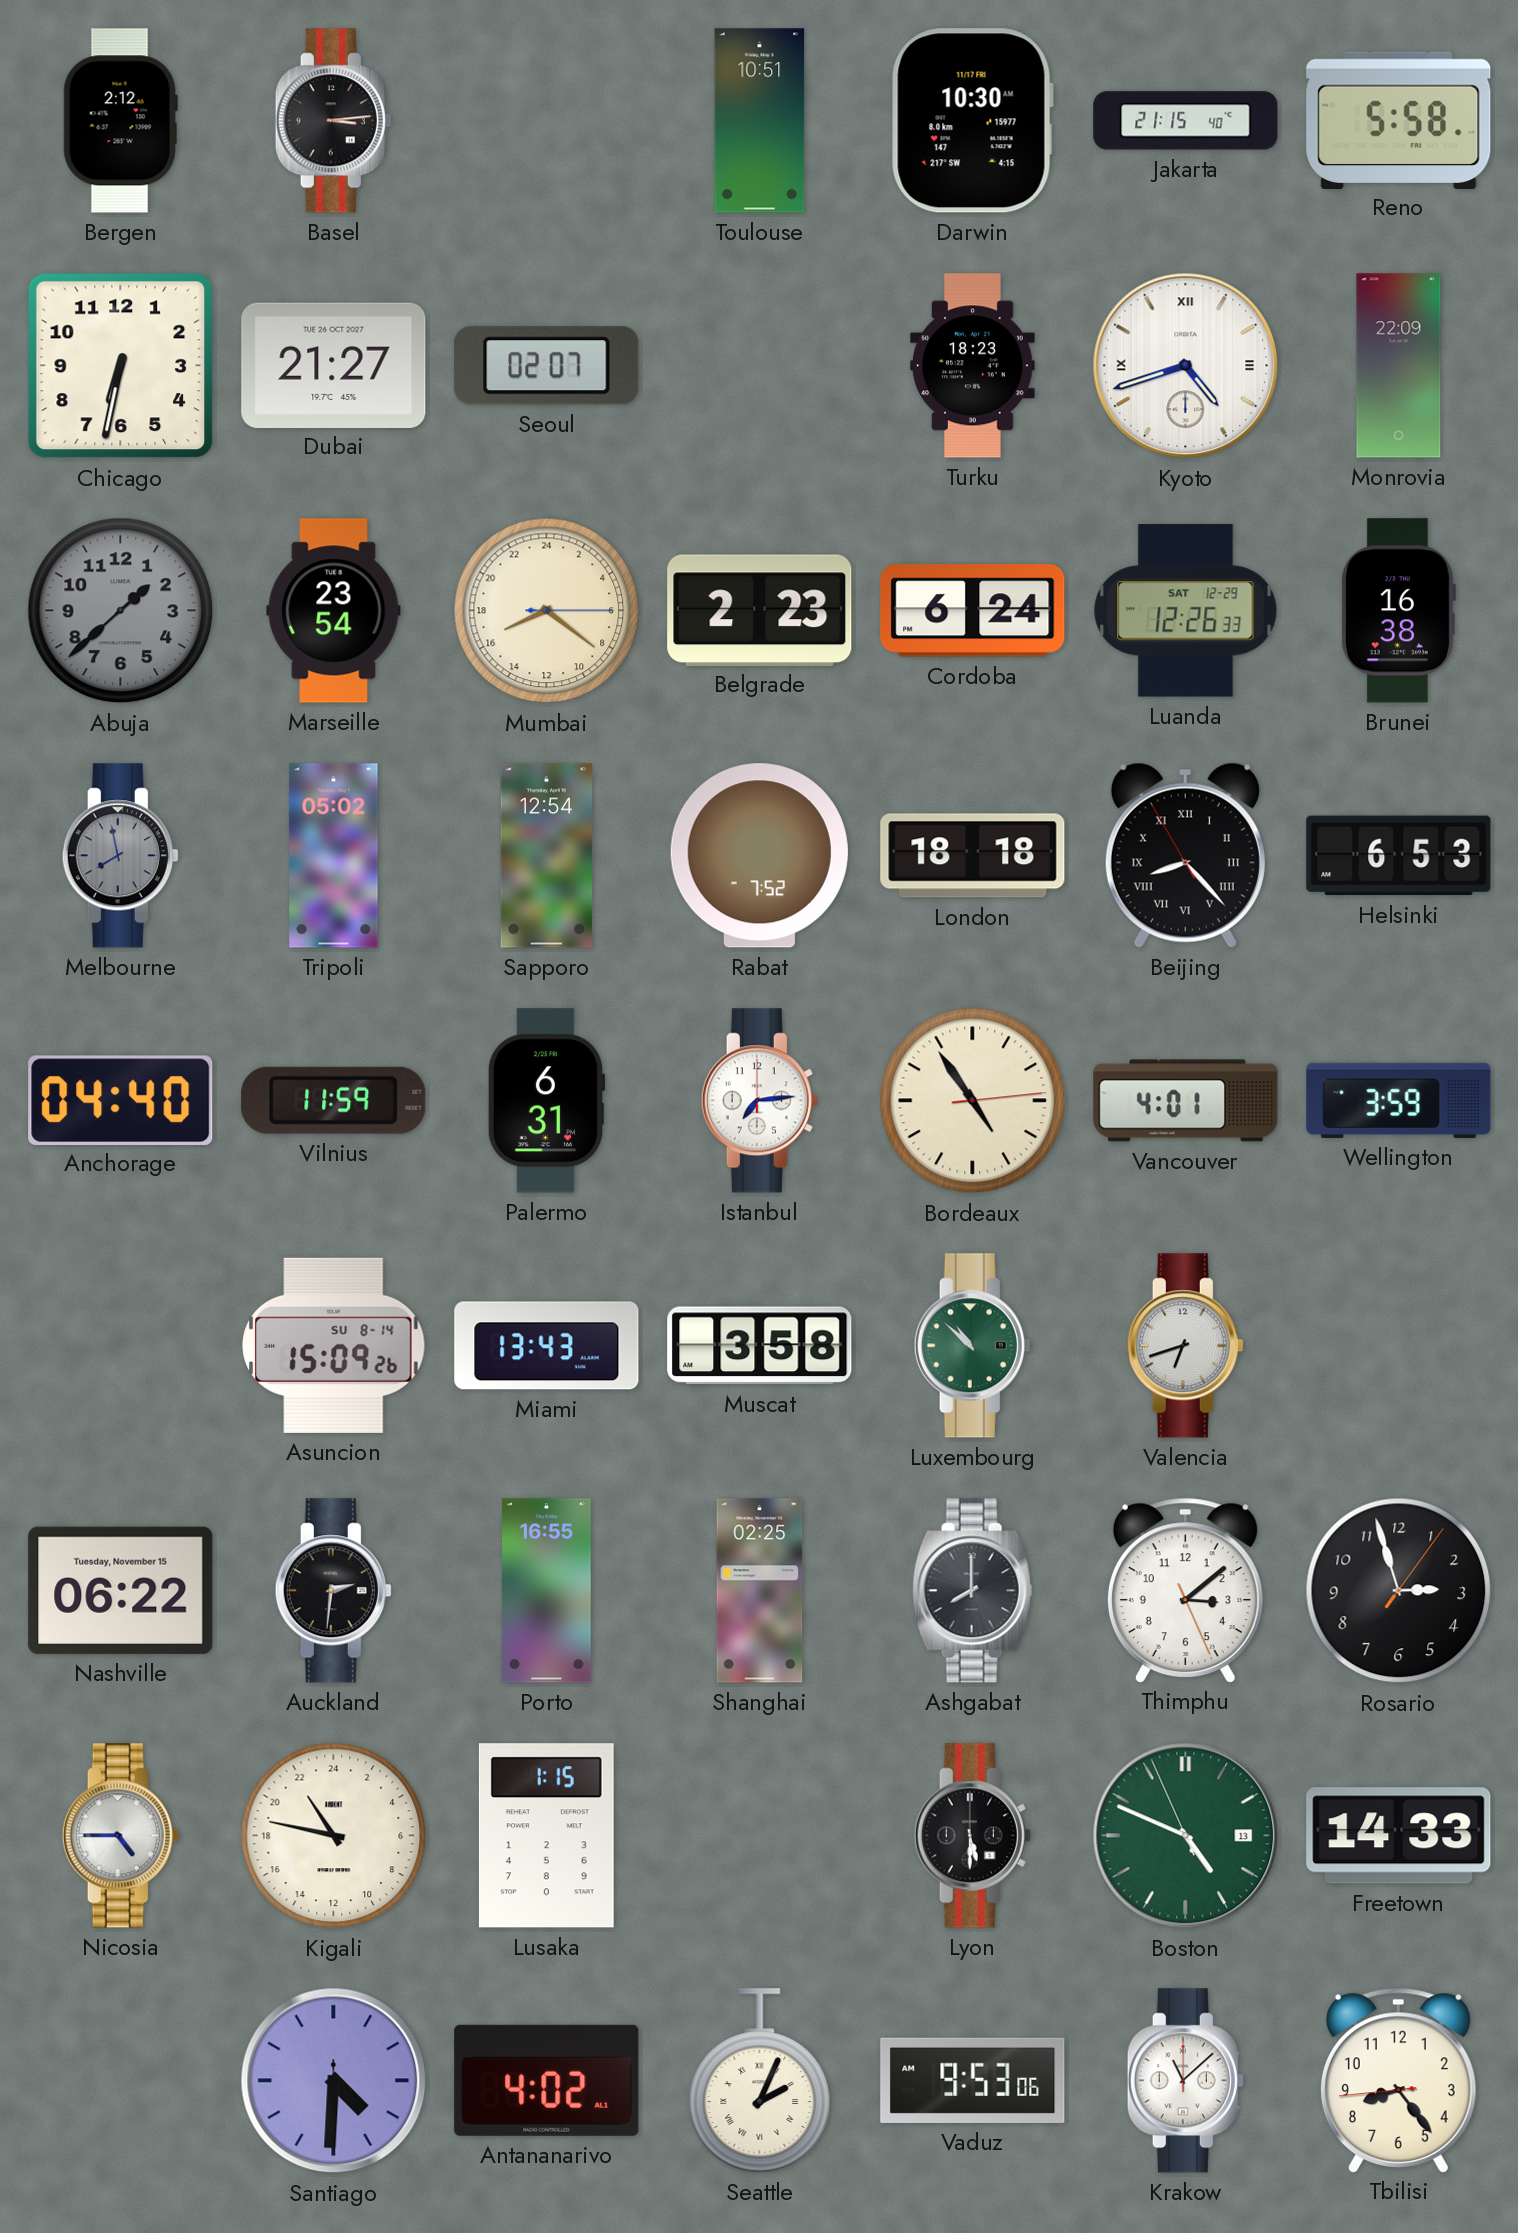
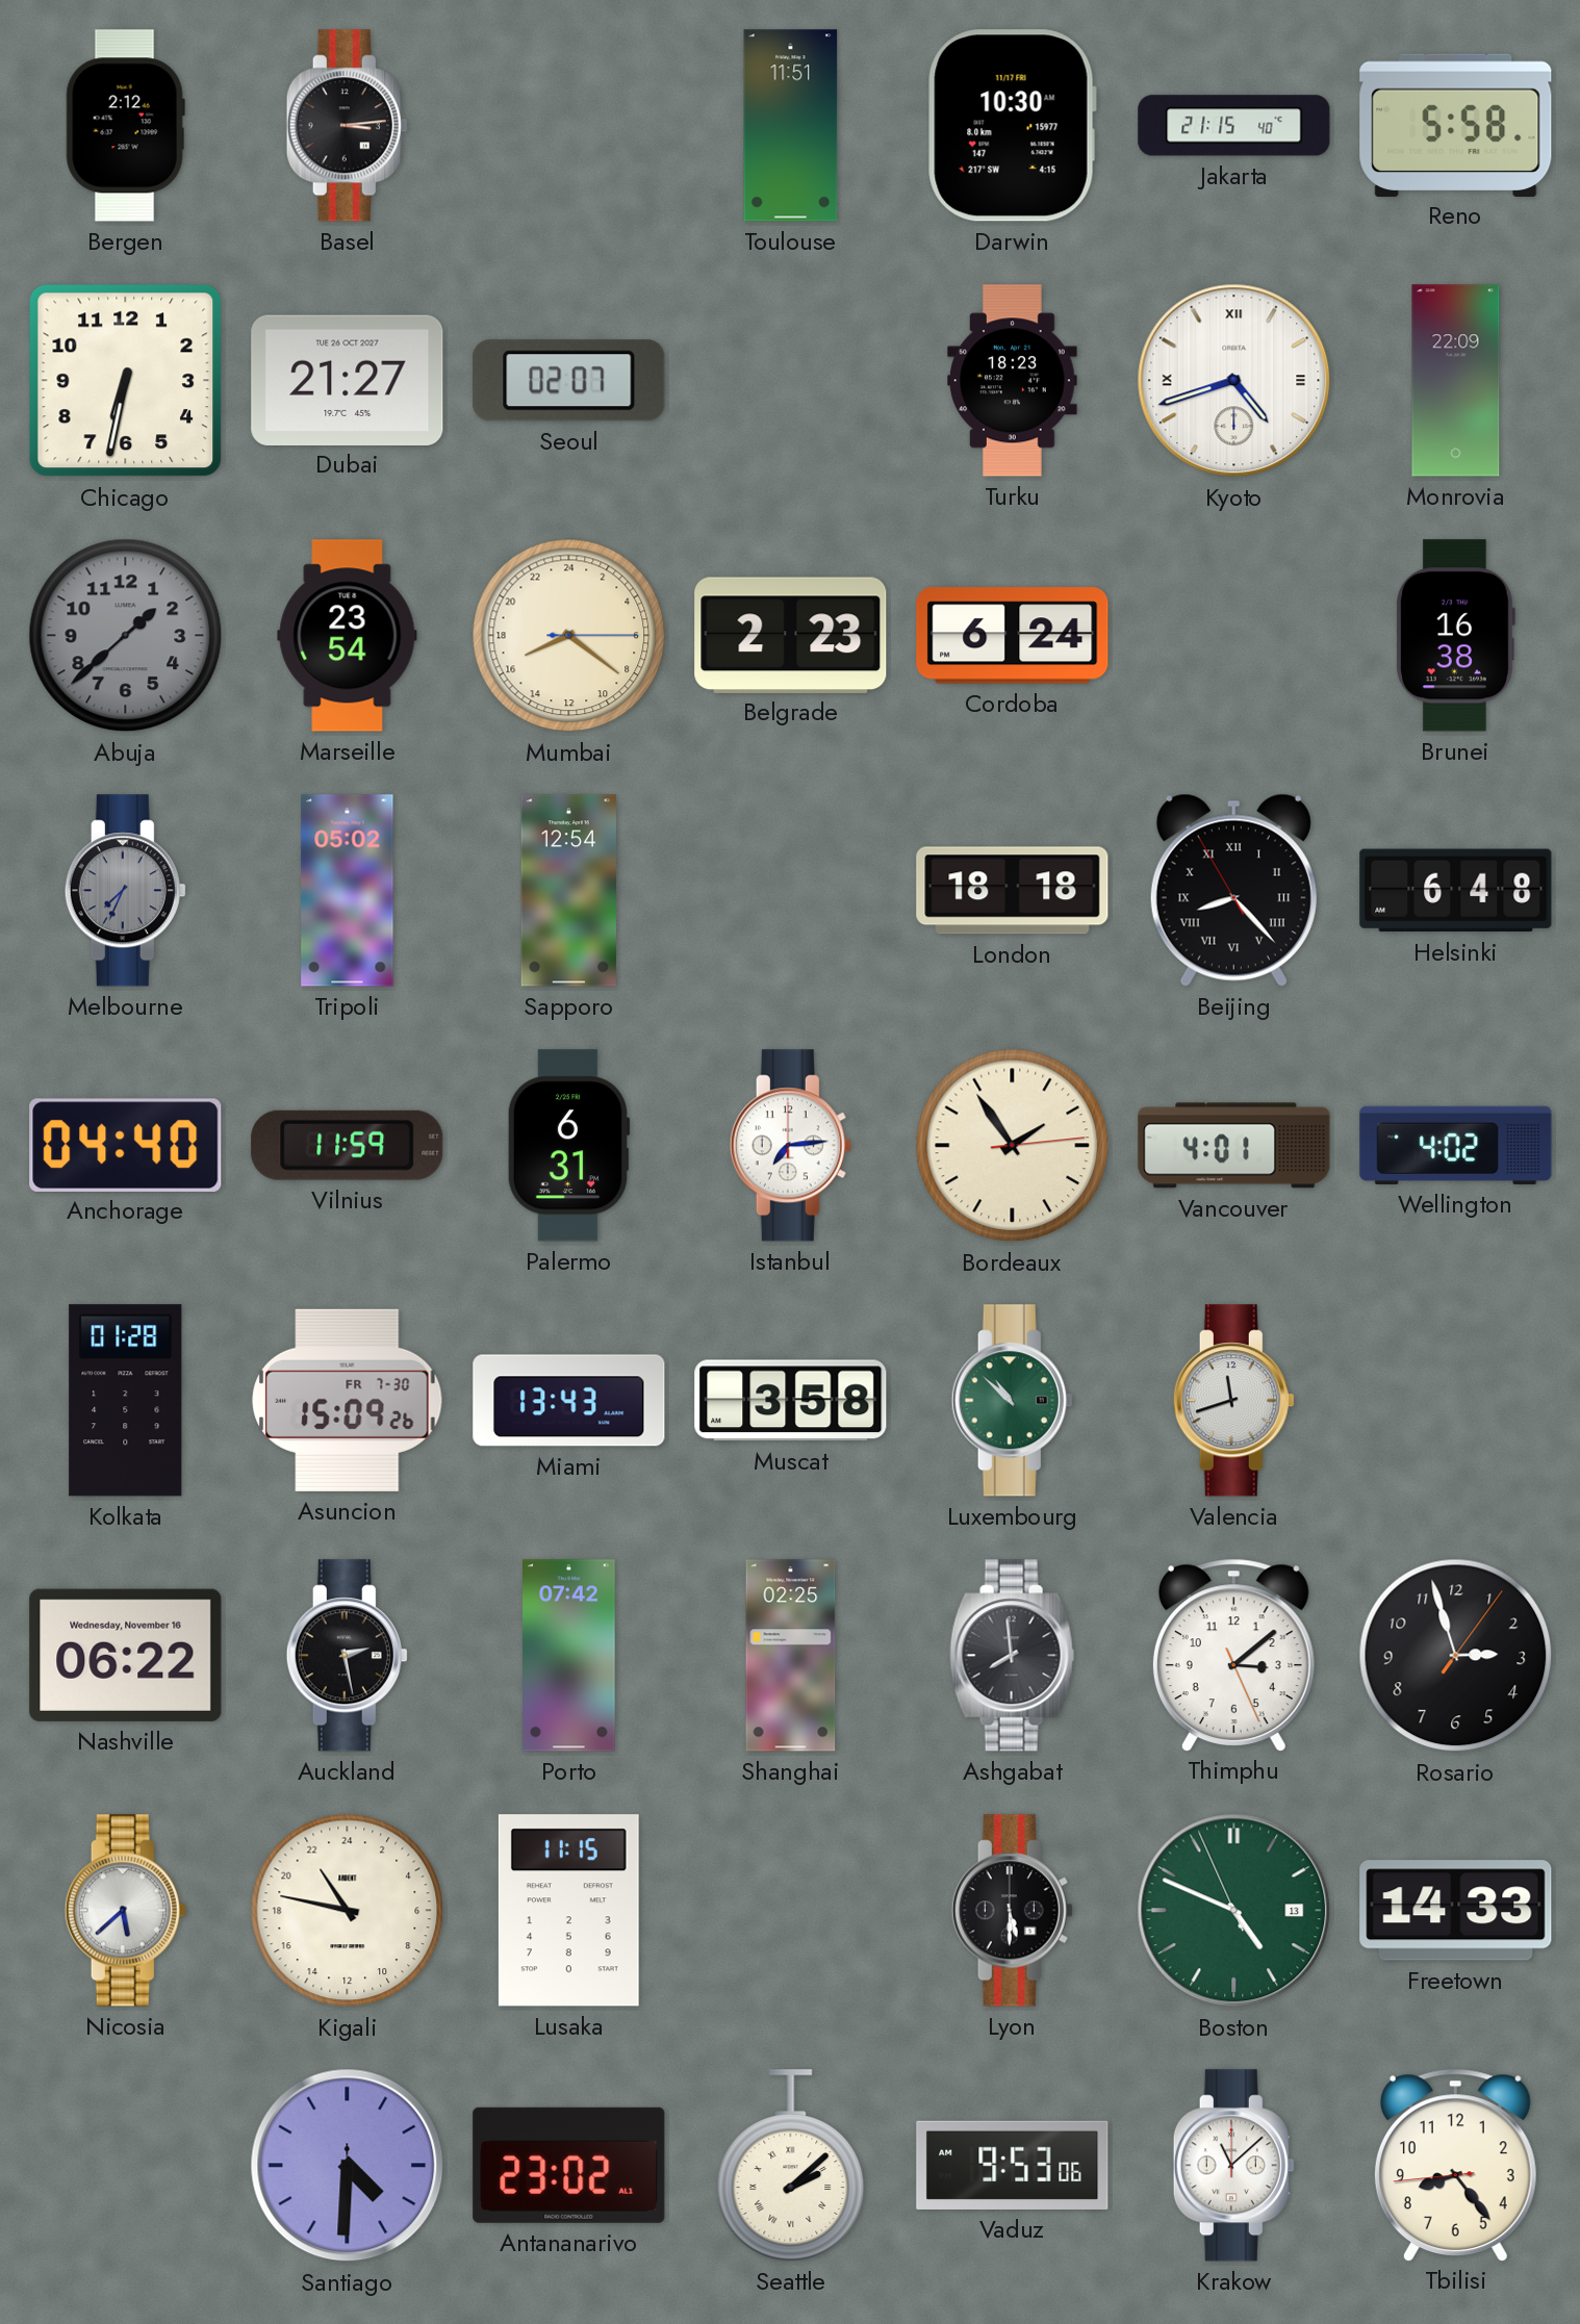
Toulouse: 10:51 -> 11:51 (791, 126)
Luanda: 12:26 -> none (1186, 611)
Melbourne: 7:58 -> 7:34 (125, 891)
Rabat: 7:52 -> none (759, 856)
Helsinki: 6:53 -> 6:48 (1456, 891)
Bordeaux: 4:54 -> 1:54 (1013, 1146)
Wellington: 3:59 -> 4:02 (1456, 1145)
Kolkata: none -> 01:28 (126, 1401)
Asuncion date: SU 8-14 -> FR 7-30 (348, 1400)
Valencia: 6:42 -> 11:42 (1233, 1401)
Nashville date: Tuesday, November 15 -> Wednesday, November 16 (126, 1655)
Auckland: 2:31 -> 2:28 (347, 1656)
Porto: 16:55 -> 07:42 (569, 1656)
Ashgabat: 8:00 -> 7:59 (1013, 1656)
Nicosia: 4:45 -> 5:38 (125, 1911)
Lusaka: 1:15 -> 11:15 (568, 1911)
Antananarivo: 4:02 -> 23:02 (569, 2165)
Seattle: 2:04 -> 2:08 (791, 2166)
